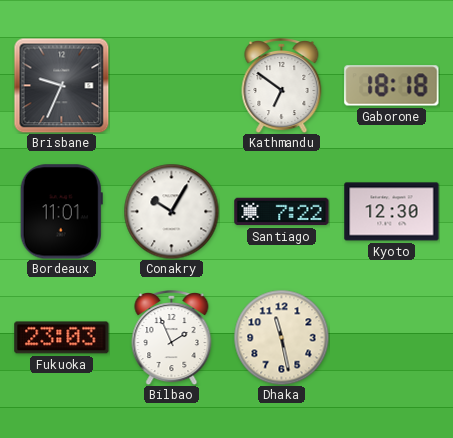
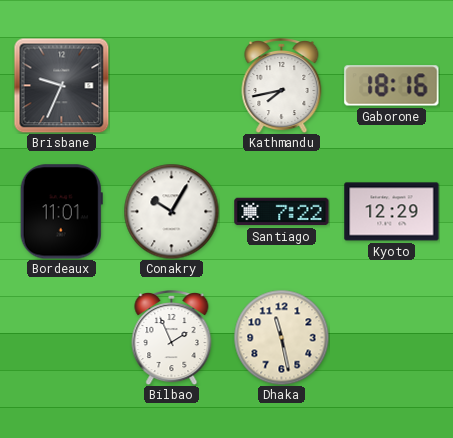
Kathmandu: 6:51 -> 7:43 (282, 86)
Gaborone: 18:18 -> 18:16 (392, 86)
Kyoto: 12:30 -> 12:29 (392, 212)
Fukuoka: 23:03 -> none (62, 338)
